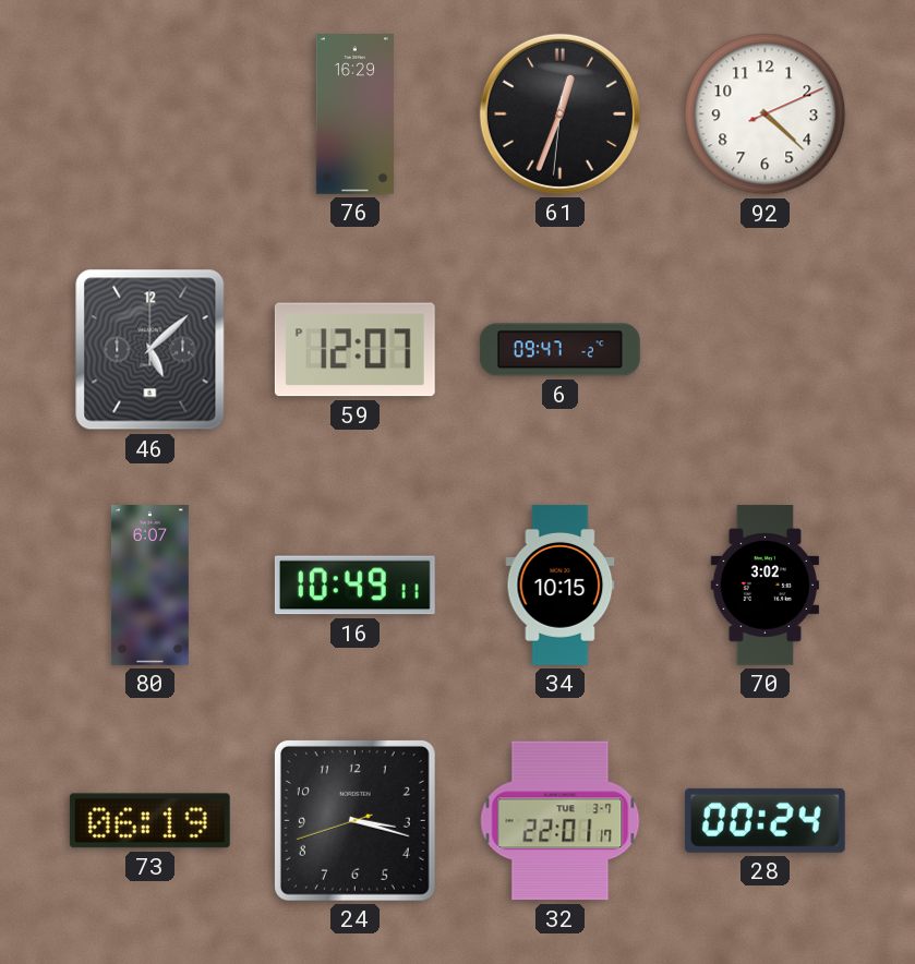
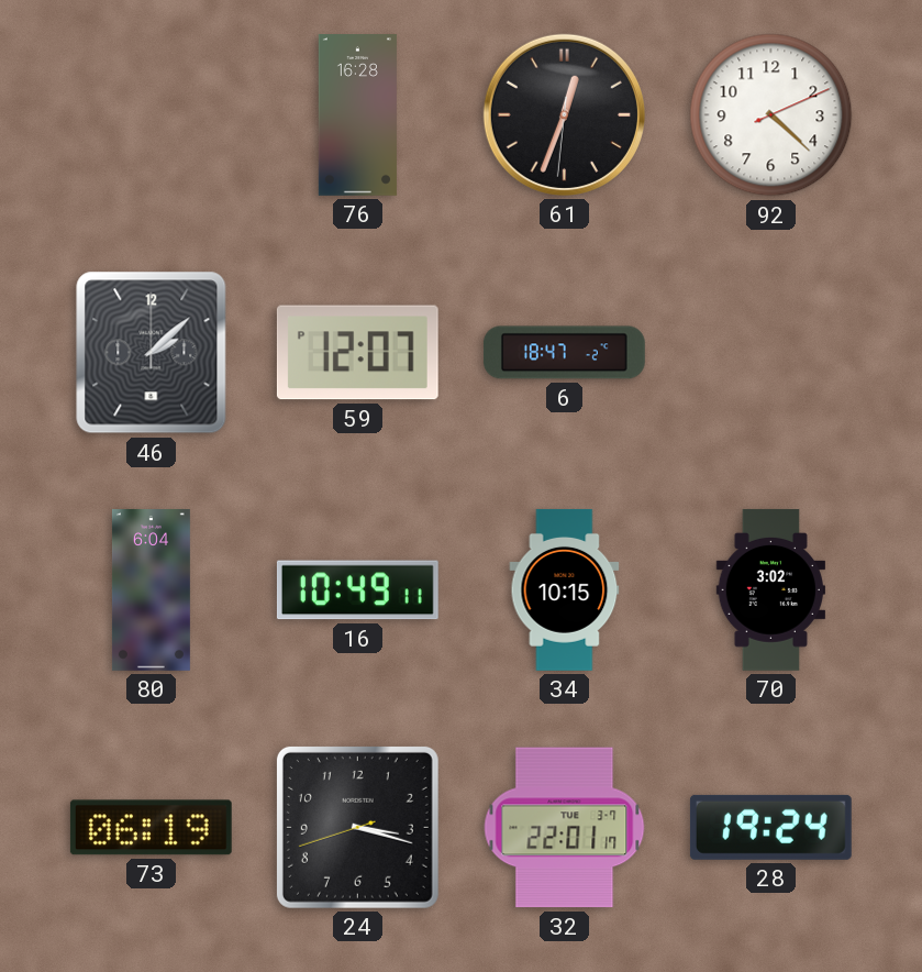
76: 16:29 -> 16:28 (357, 115)
46: 5:08 -> 2:08 (152, 353)
6: 09:47 -> 18:47 (564, 353)
80: 6:07 -> 6:04 (151, 590)
28: 00:24 -> 19:24 (770, 827)
